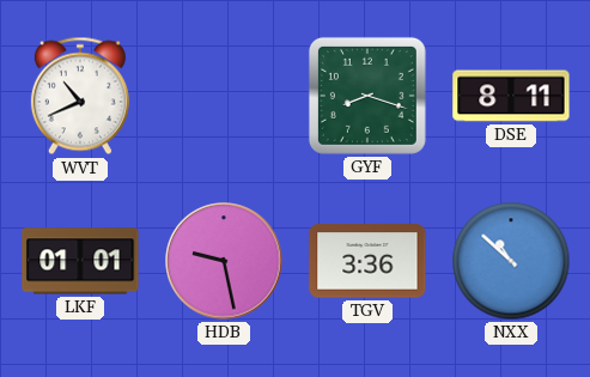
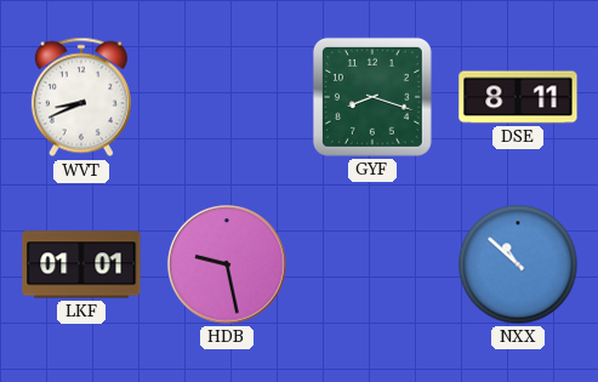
WVT: 10:41 -> 8:41 (81, 97)
TGV: 3:36 -> none (367, 261)
